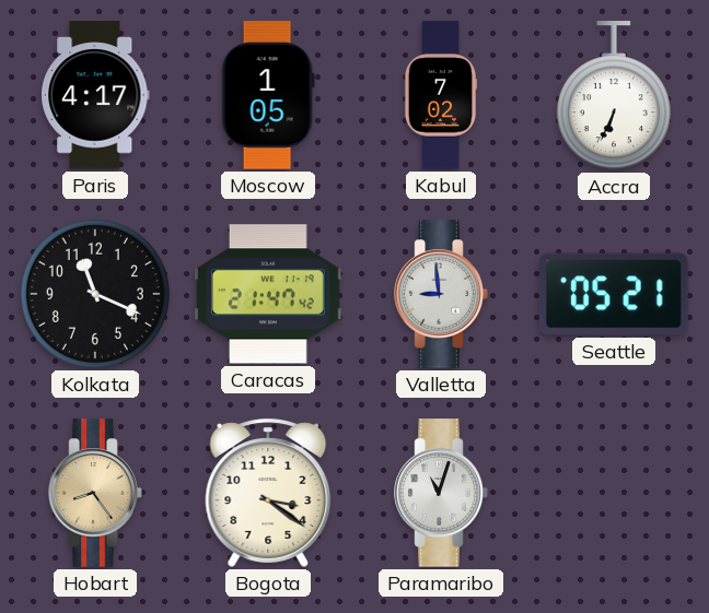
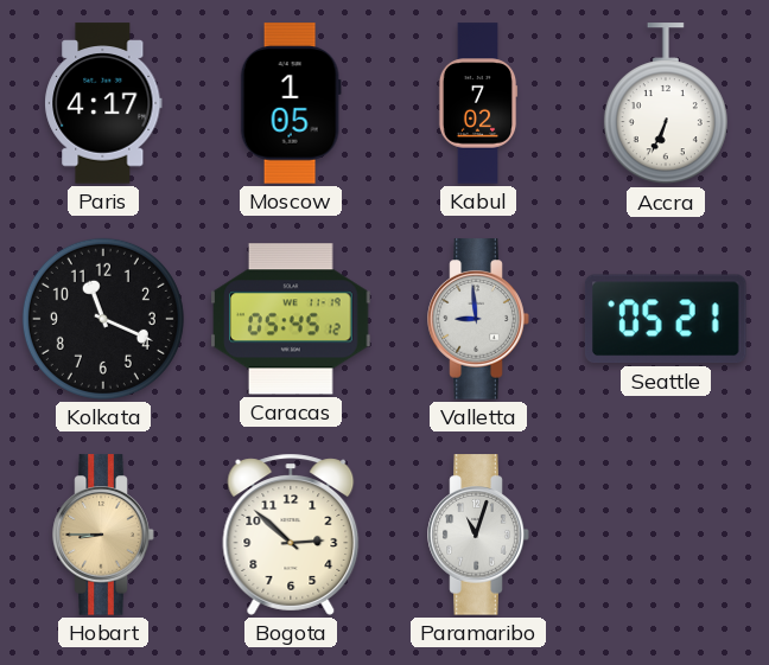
Caracas: 21:47 -> 05:45 (291, 319)
Hobart: 8:24 -> 8:45 (103, 535)
Bogota: 3:21 -> 2:52 (291, 535)
